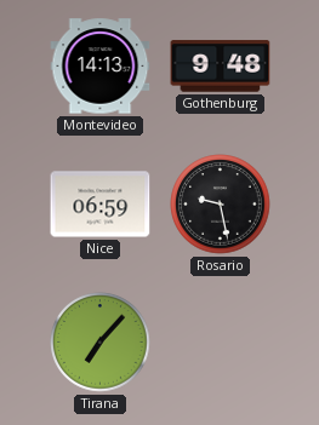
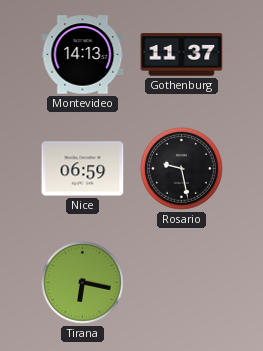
Gothenburg: 9:48 -> 11:37 (182, 55)
Tirana: 7:07 -> 6:17 (83, 283)
